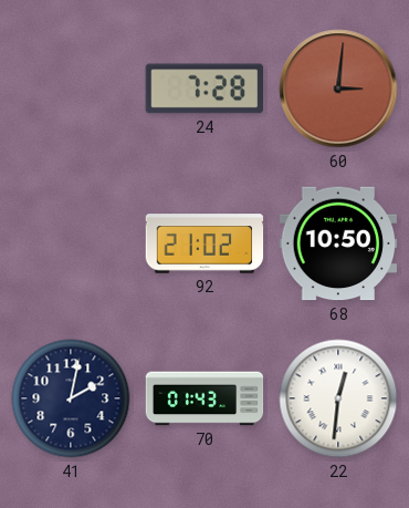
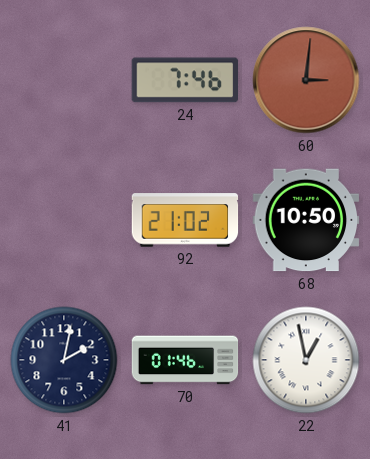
24: 7:28 -> 7:46 (184, 80)
70: 01:43 -> 01:46 (185, 360)
22: 12:31 -> 12:58 (306, 360)
